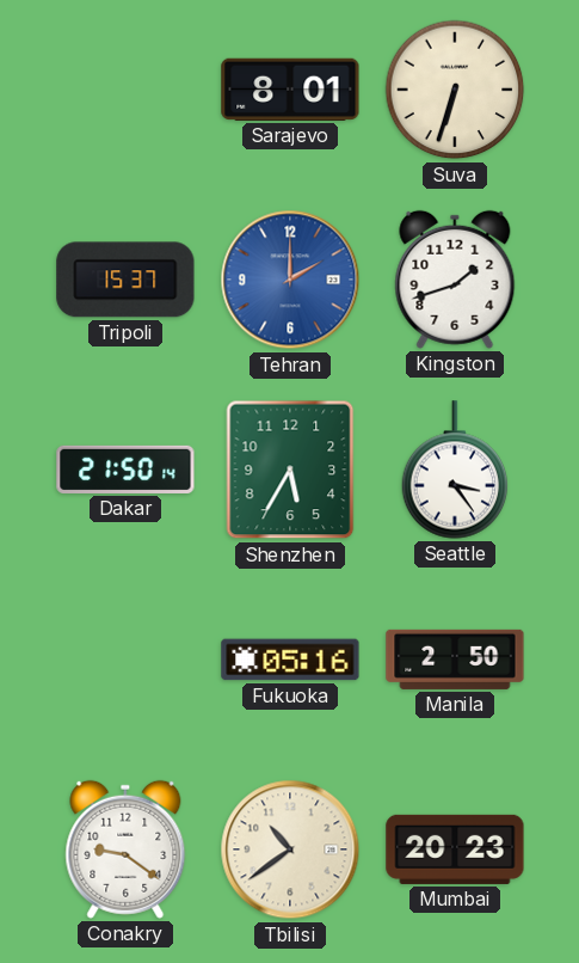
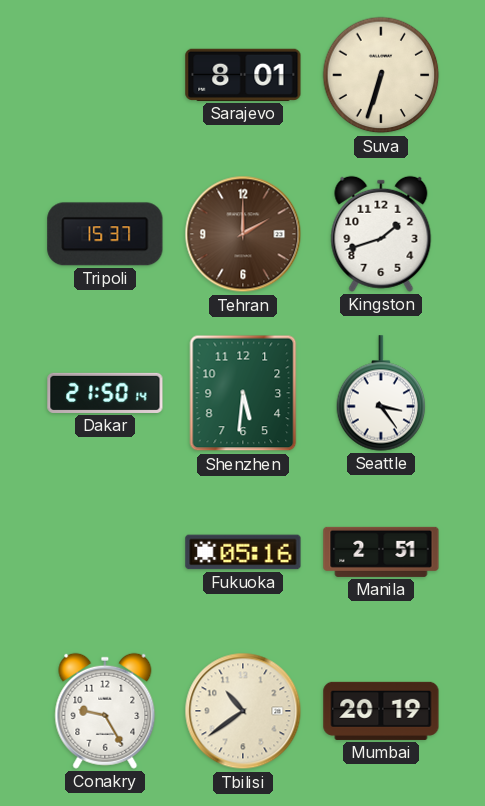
Tehran dial: blue -> brown (243, 234)
Shenzhen: 5:35 -> 5:31 (243, 393)
Manila: 2:50 -> 2:51 (381, 552)
Conakry: 9:21 -> 9:25 (105, 711)
Mumbai: 20:23 -> 20:19 (381, 711)
